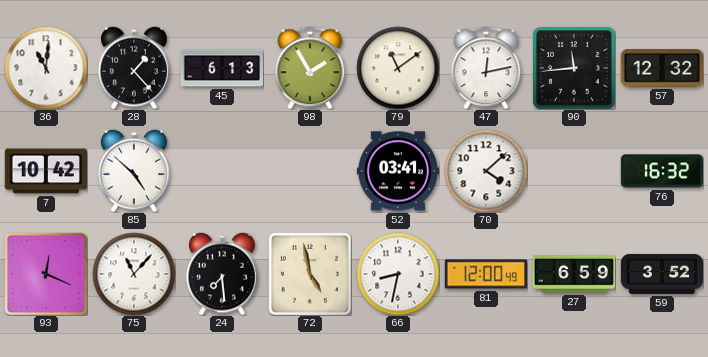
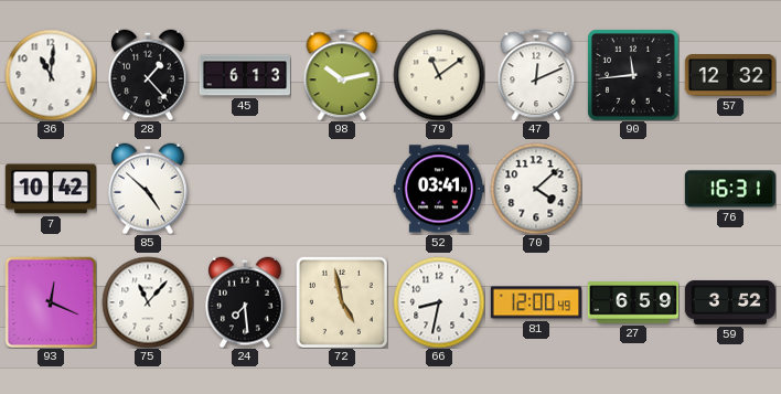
98: 1:55 -> 10:13 (342, 75)
47: 12:13 -> 12:11 (536, 75)
76: 16:32 -> 16:31 (729, 189)
